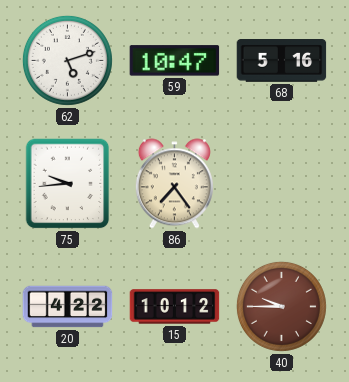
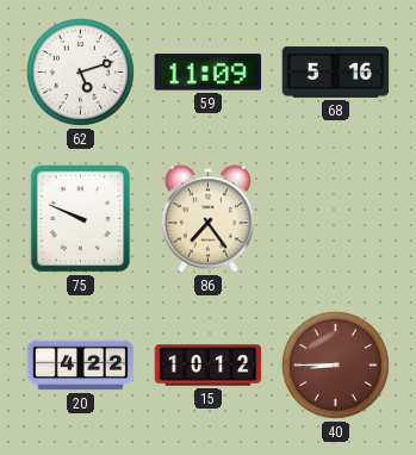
59: 10:47 -> 11:09 (209, 73)
75: 9:44 -> 9:49 (81, 219)
40: 9:45 -> 8:45 (335, 364)
